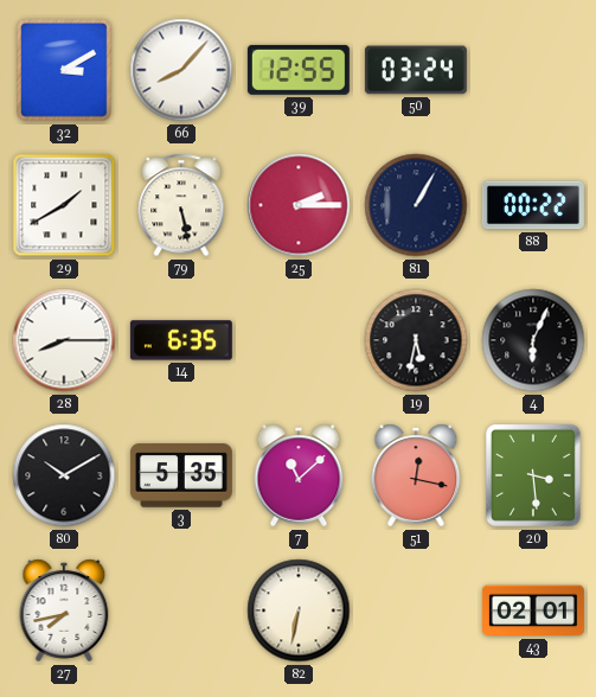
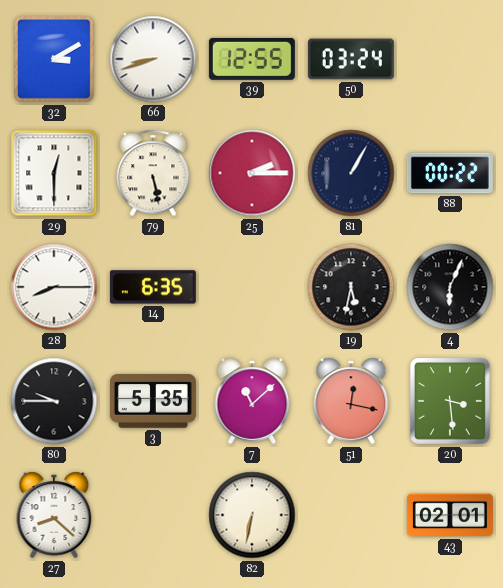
66: 8:07 -> 8:42 (153, 59)
29: 1:40 -> 12:30 (54, 173)
80: 10:10 -> 9:45 (54, 401)
27: 7:43 -> 8:22 (54, 515)
